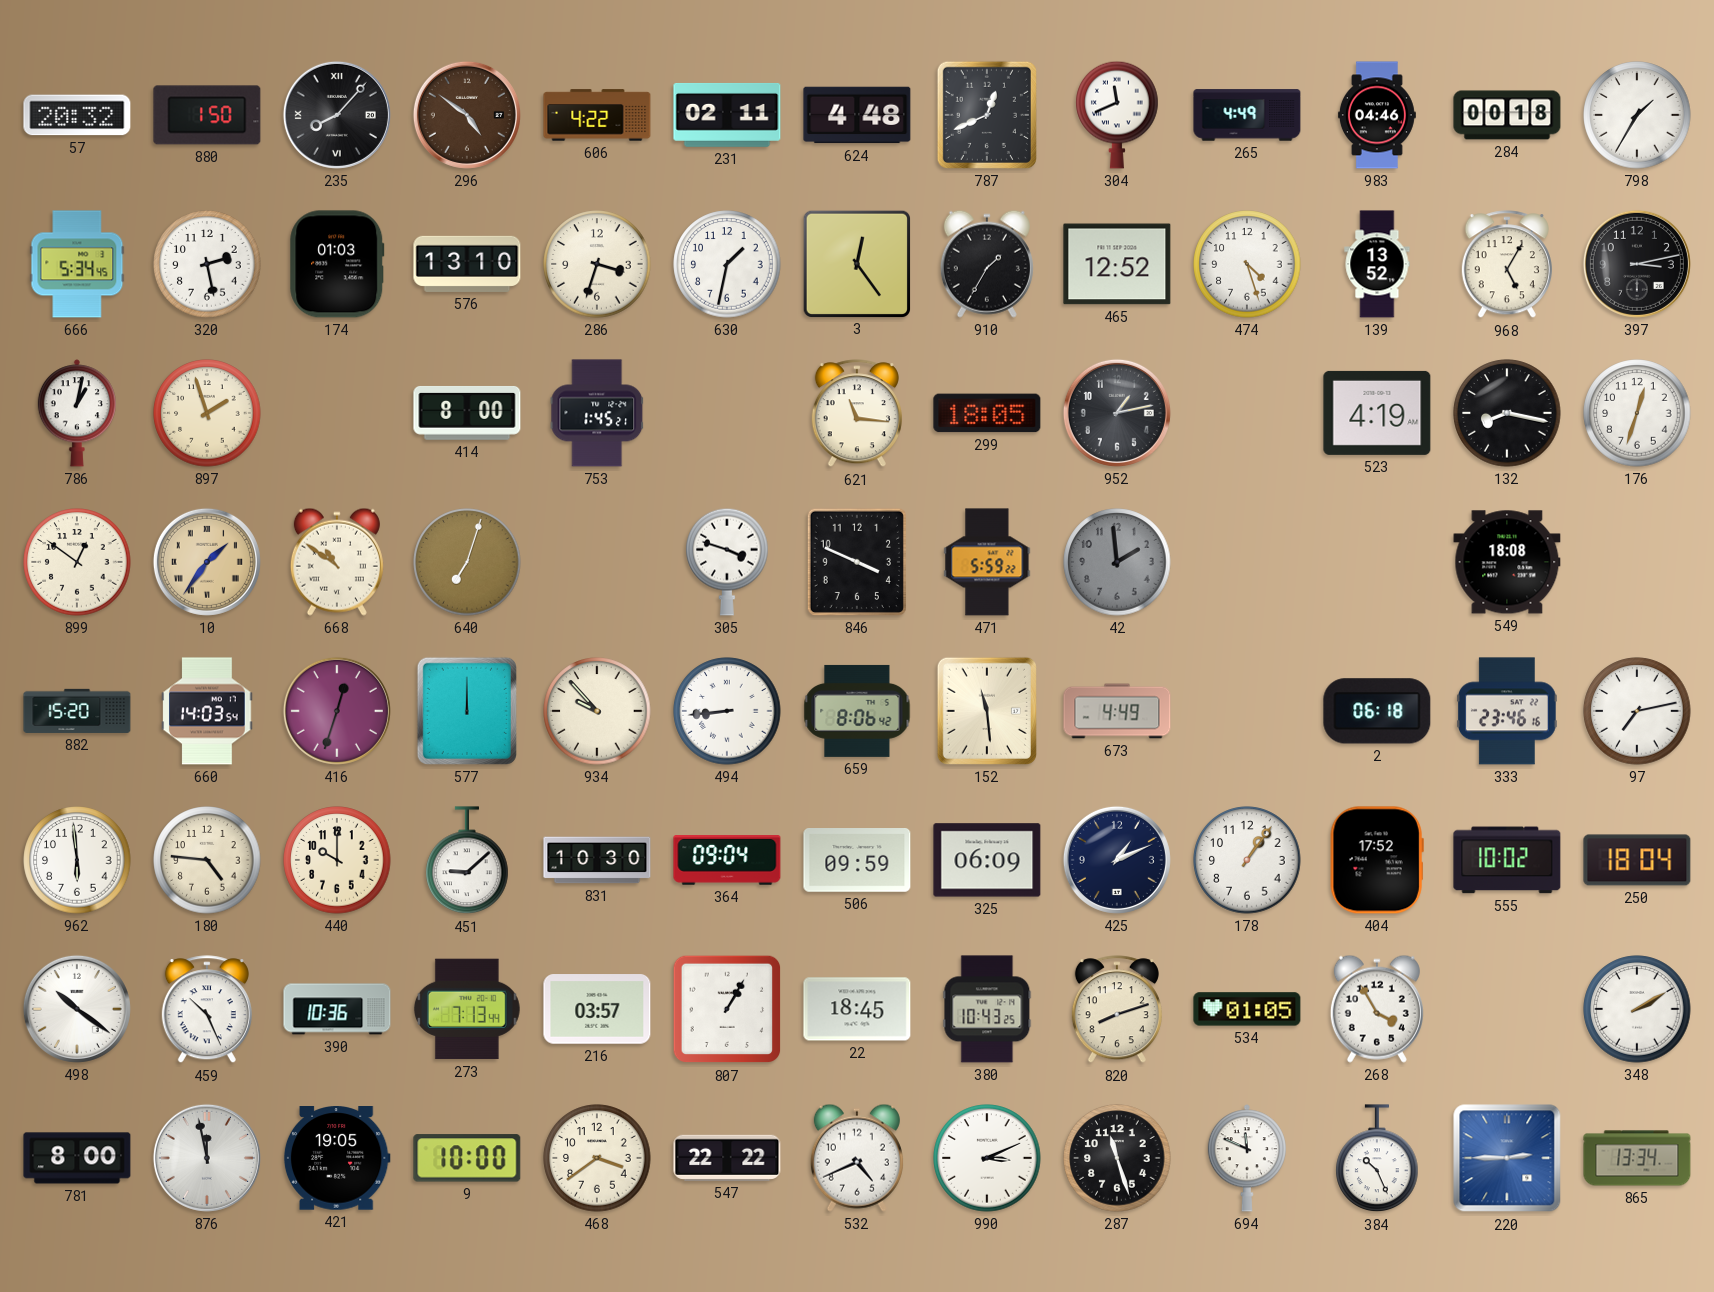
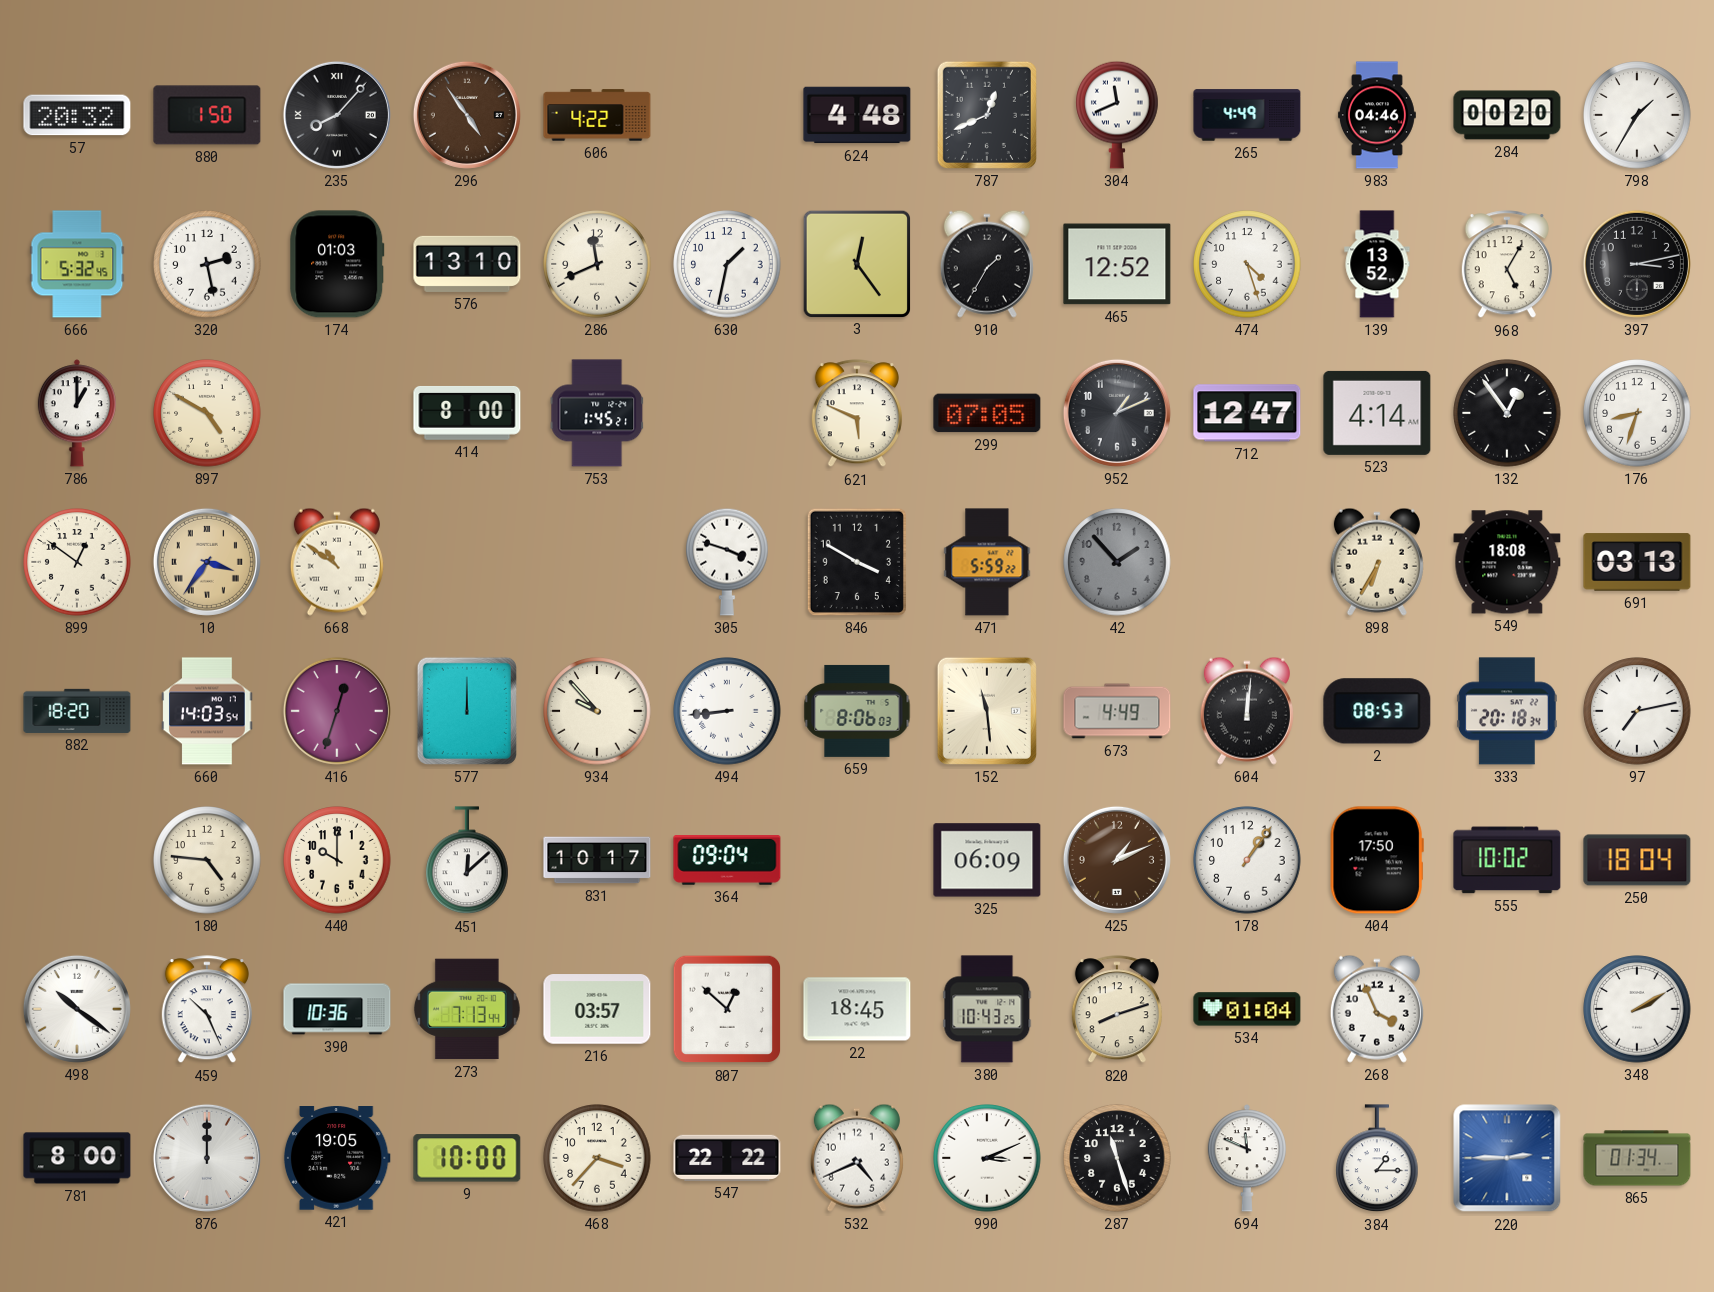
296: 4:51 -> 4:54 (467, 115)
231: 02:11 -> none (727, 115)
284: 00:18 -> 00:20 (1507, 115)
666: 5:34 -> 5:32 (77, 264)
286: 3:33 -> 11:41 (597, 264)
786: 1:02 -> 1:00 (77, 413)
897: 1:57 -> 4:50 (207, 413)
621: 11:16 -> 5:49 (857, 414)
299: 18:05 -> 07:05 (987, 413)
952: 1:13 -> 1:11 (1117, 413)
712: none -> 12:47 (1247, 413)
523: 4:19 -> 4:14 (1377, 413)
132: 8:17 -> 12:54 (1507, 413)
176: 12:33 -> 8:33 (1637, 413)
10: 1:36 -> 3:36 (207, 562)
640: 7:03 -> none (467, 562)
846: 3:49 -> 3:50 (857, 562)
42: 1:59 -> 1:53 (1117, 562)
898: none -> 6:35 (1377, 562)
691: none -> 03:13 (1637, 562)
882: 15:20 -> 18:20 (77, 711)
659: 8:06:42 -> 8:06:03 (857, 711)
604: none -> 12:01 (1247, 711)
2: 06:18 -> 08:53 (1377, 711)
333: 23:46 -> 20:18 (1507, 711)
962: 5:59 -> none (77, 860)
451: 9:08 -> 12:08 (467, 861)
831: 10:30 -> 10:17 (597, 860)
506: 09:59 -> none (857, 861)
425 dial: navy -> brown (1117, 860)
404: 17:52 -> 17:50 (1377, 860)
807: 1:05 -> 12:52 (727, 1009)
534: 01:05 -> 01:04 (1247, 1009)
268: 3:55 -> 3:56 (1377, 1009)
876: 11:58 -> 12:00 (207, 1158)
468: 3:39 -> 3:37 (597, 1158)
384: 10:26 -> 1:15 (1377, 1159)
865: 13:34 -> 01:34 (1637, 1158)
